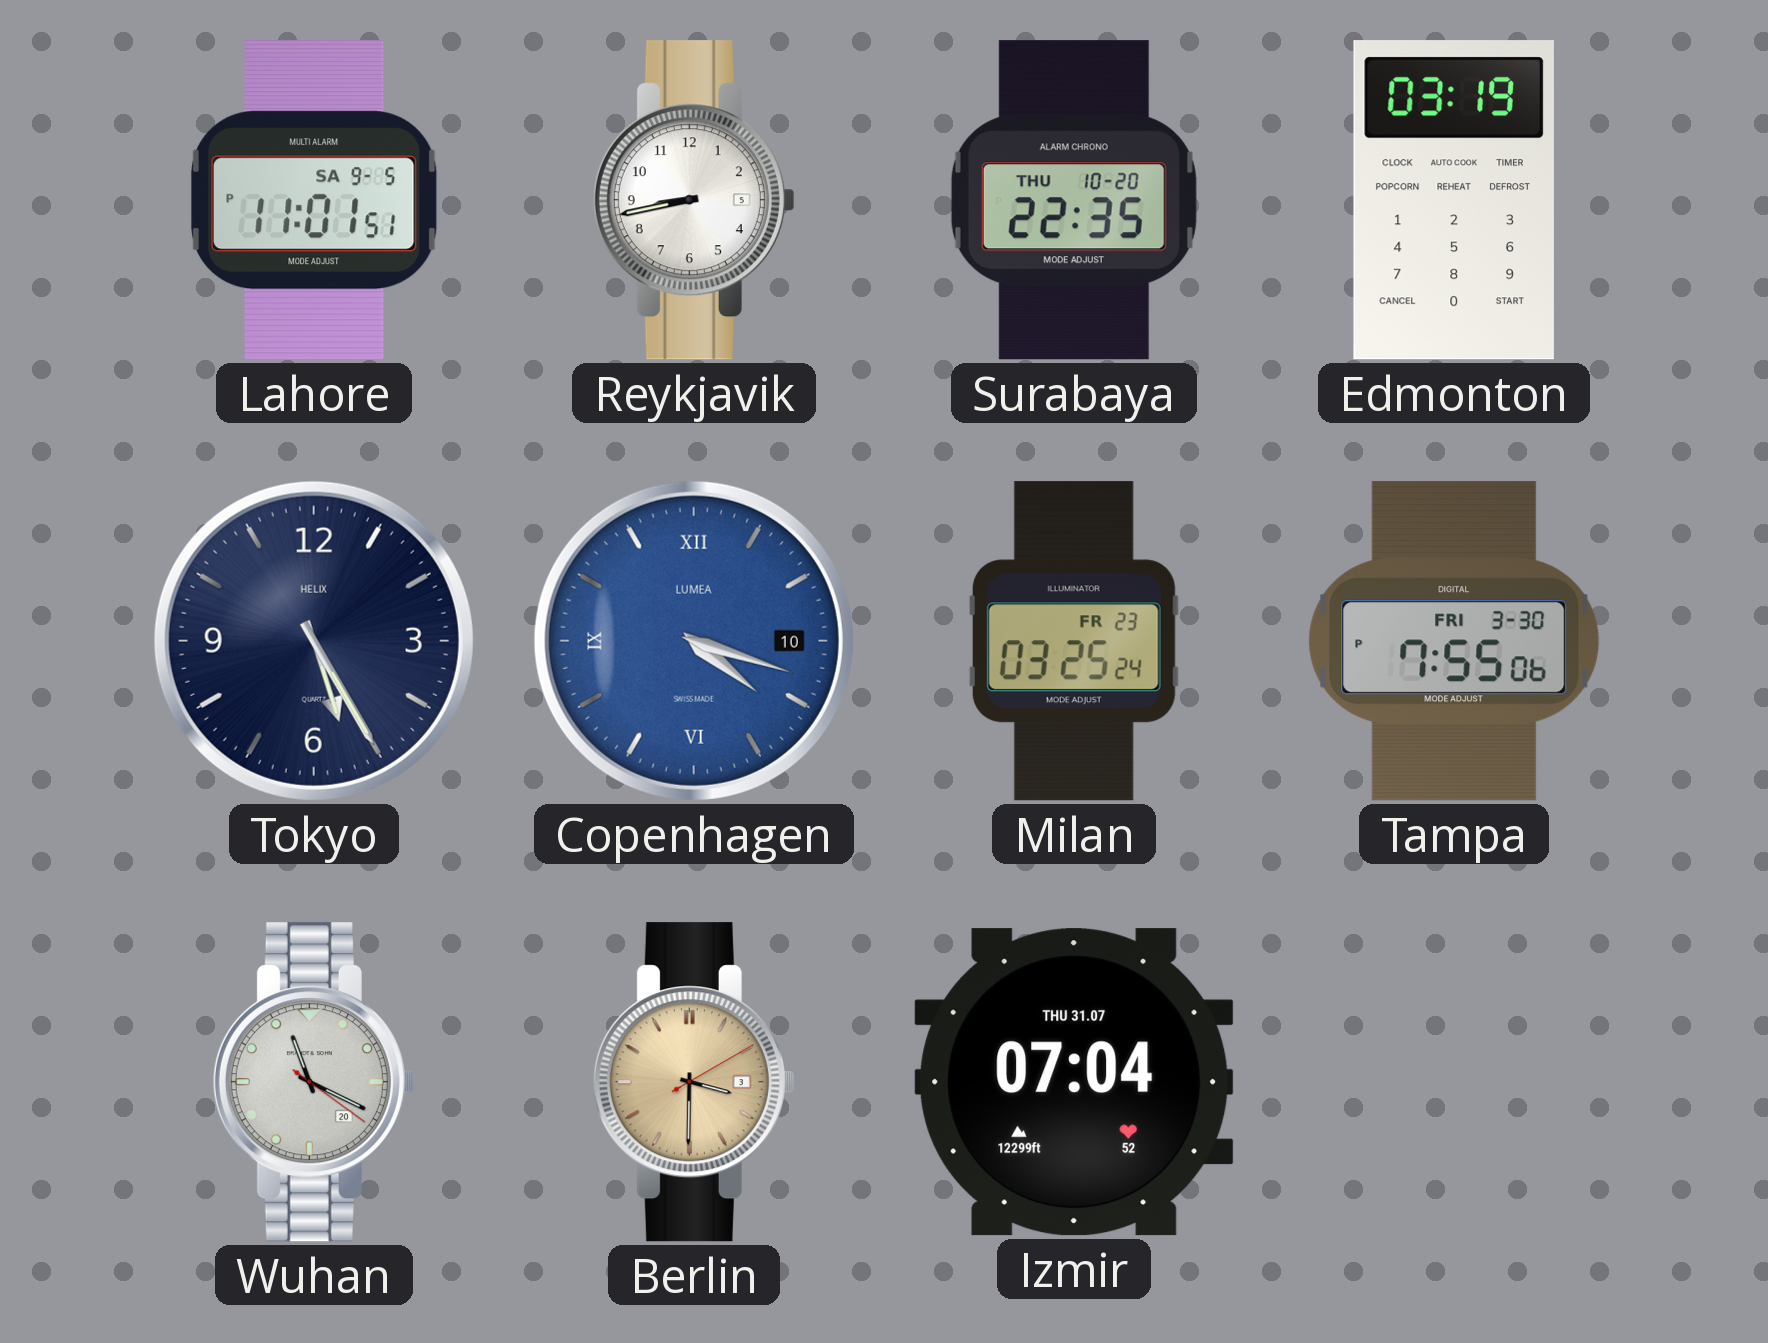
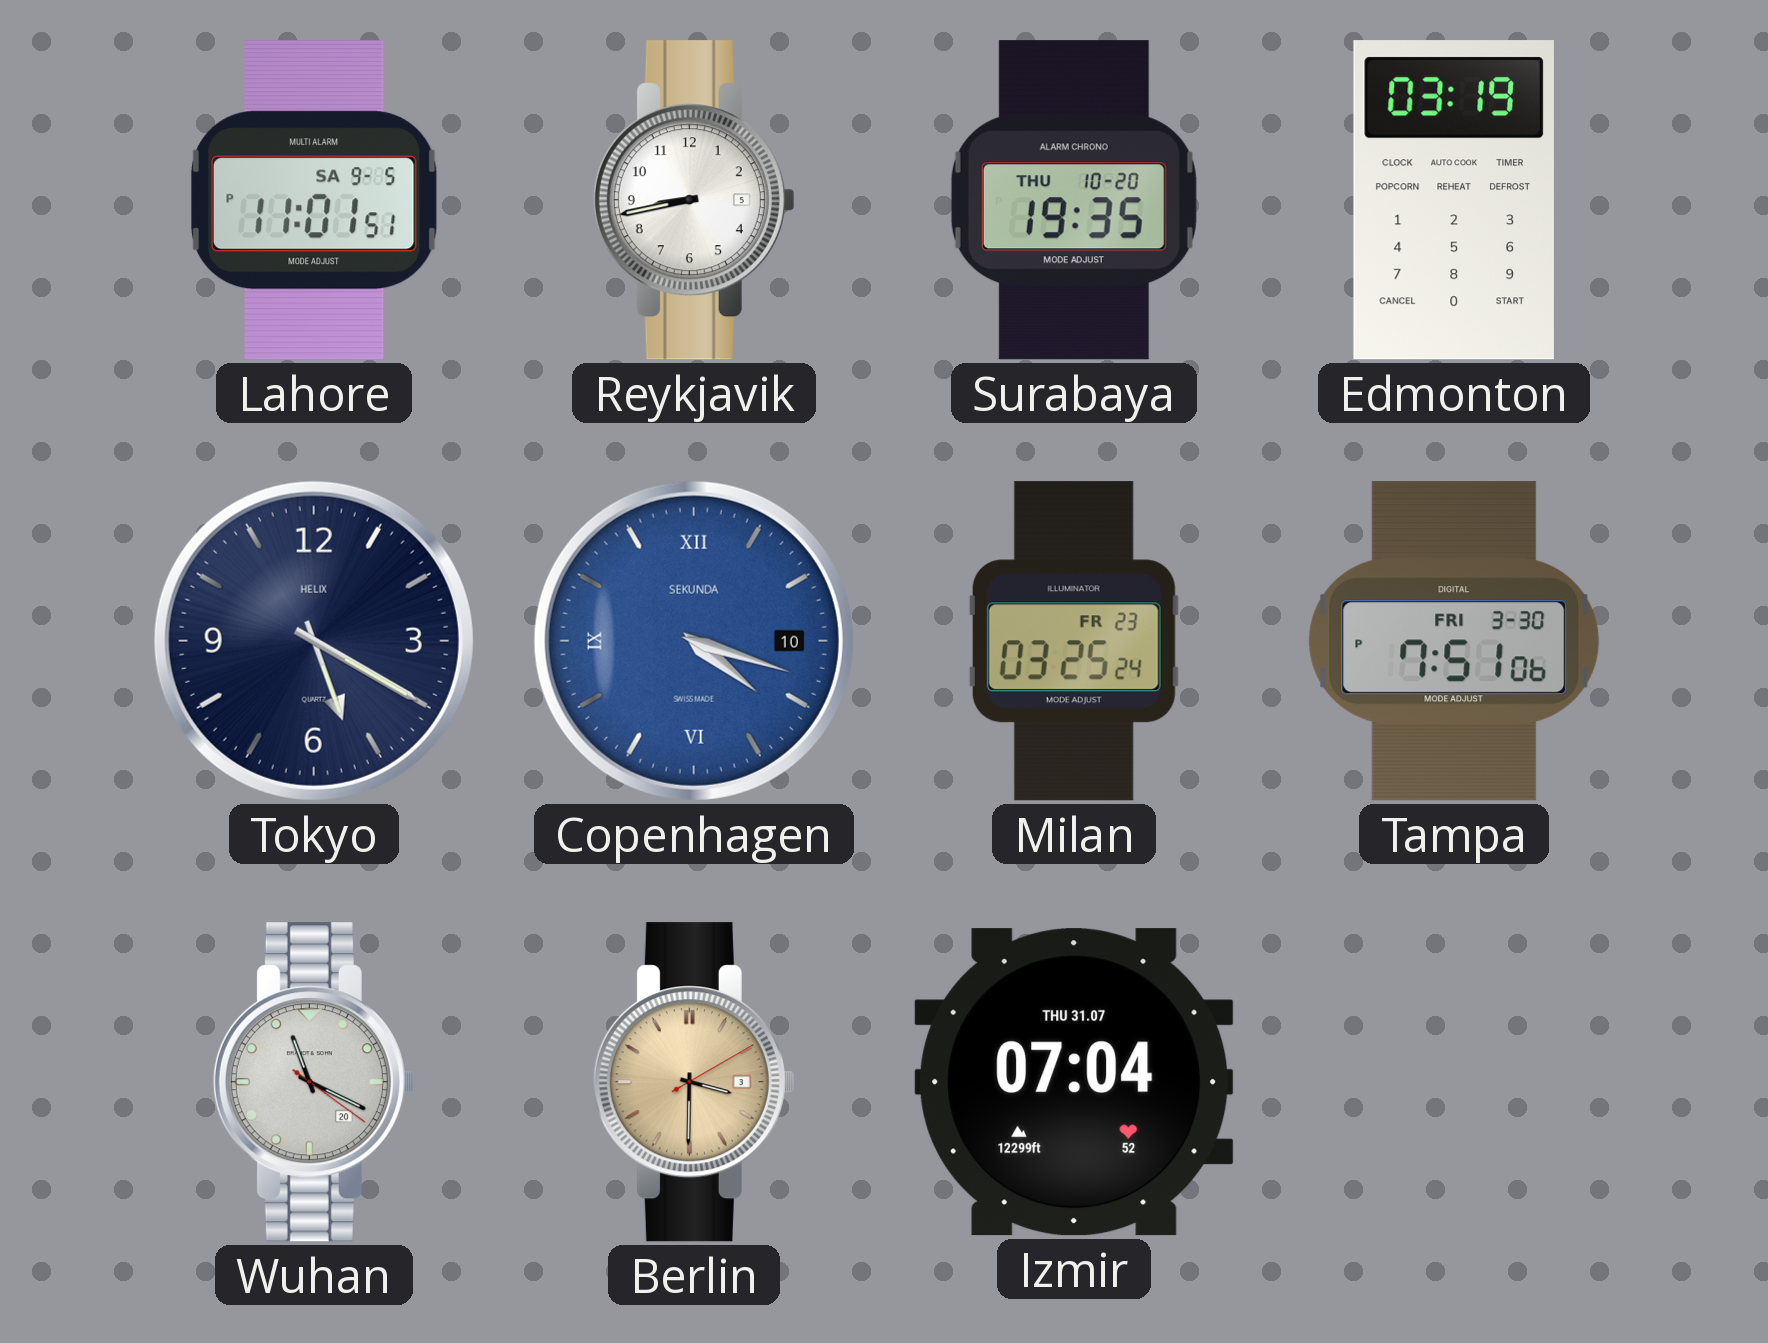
Surabaya: 22:35 -> 19:35 (1074, 200)
Tokyo: 5:25 -> 5:20 (314, 641)
Copenhagen brand: LUMEA -> SEKUNDA (694, 641)
Tampa: 7:55 -> 7:51 (1454, 641)
